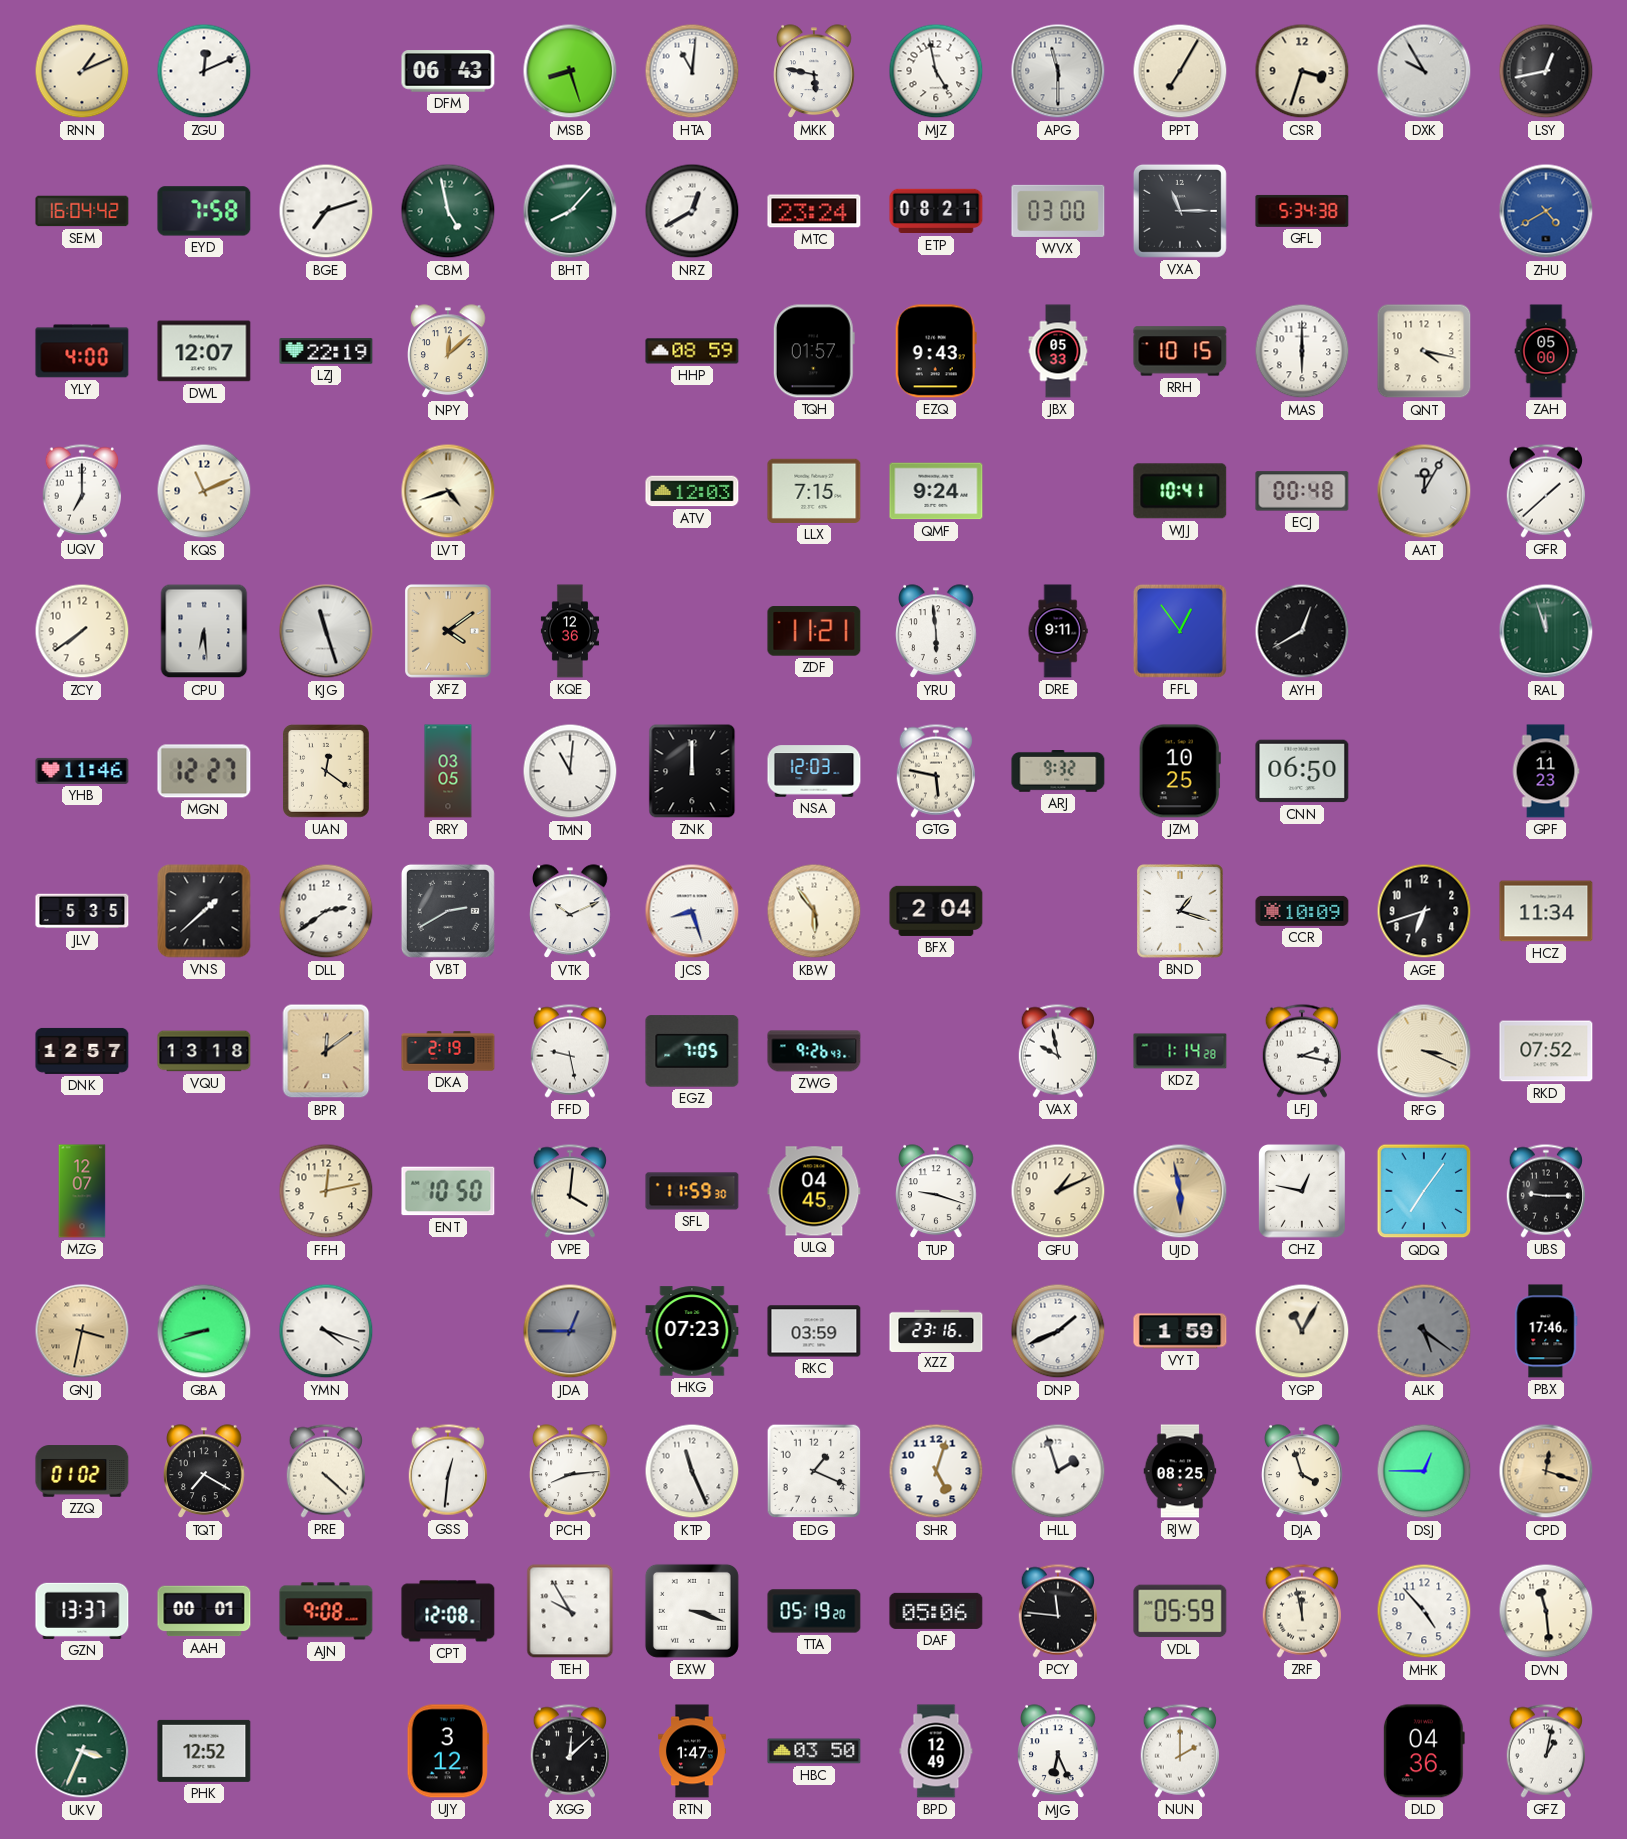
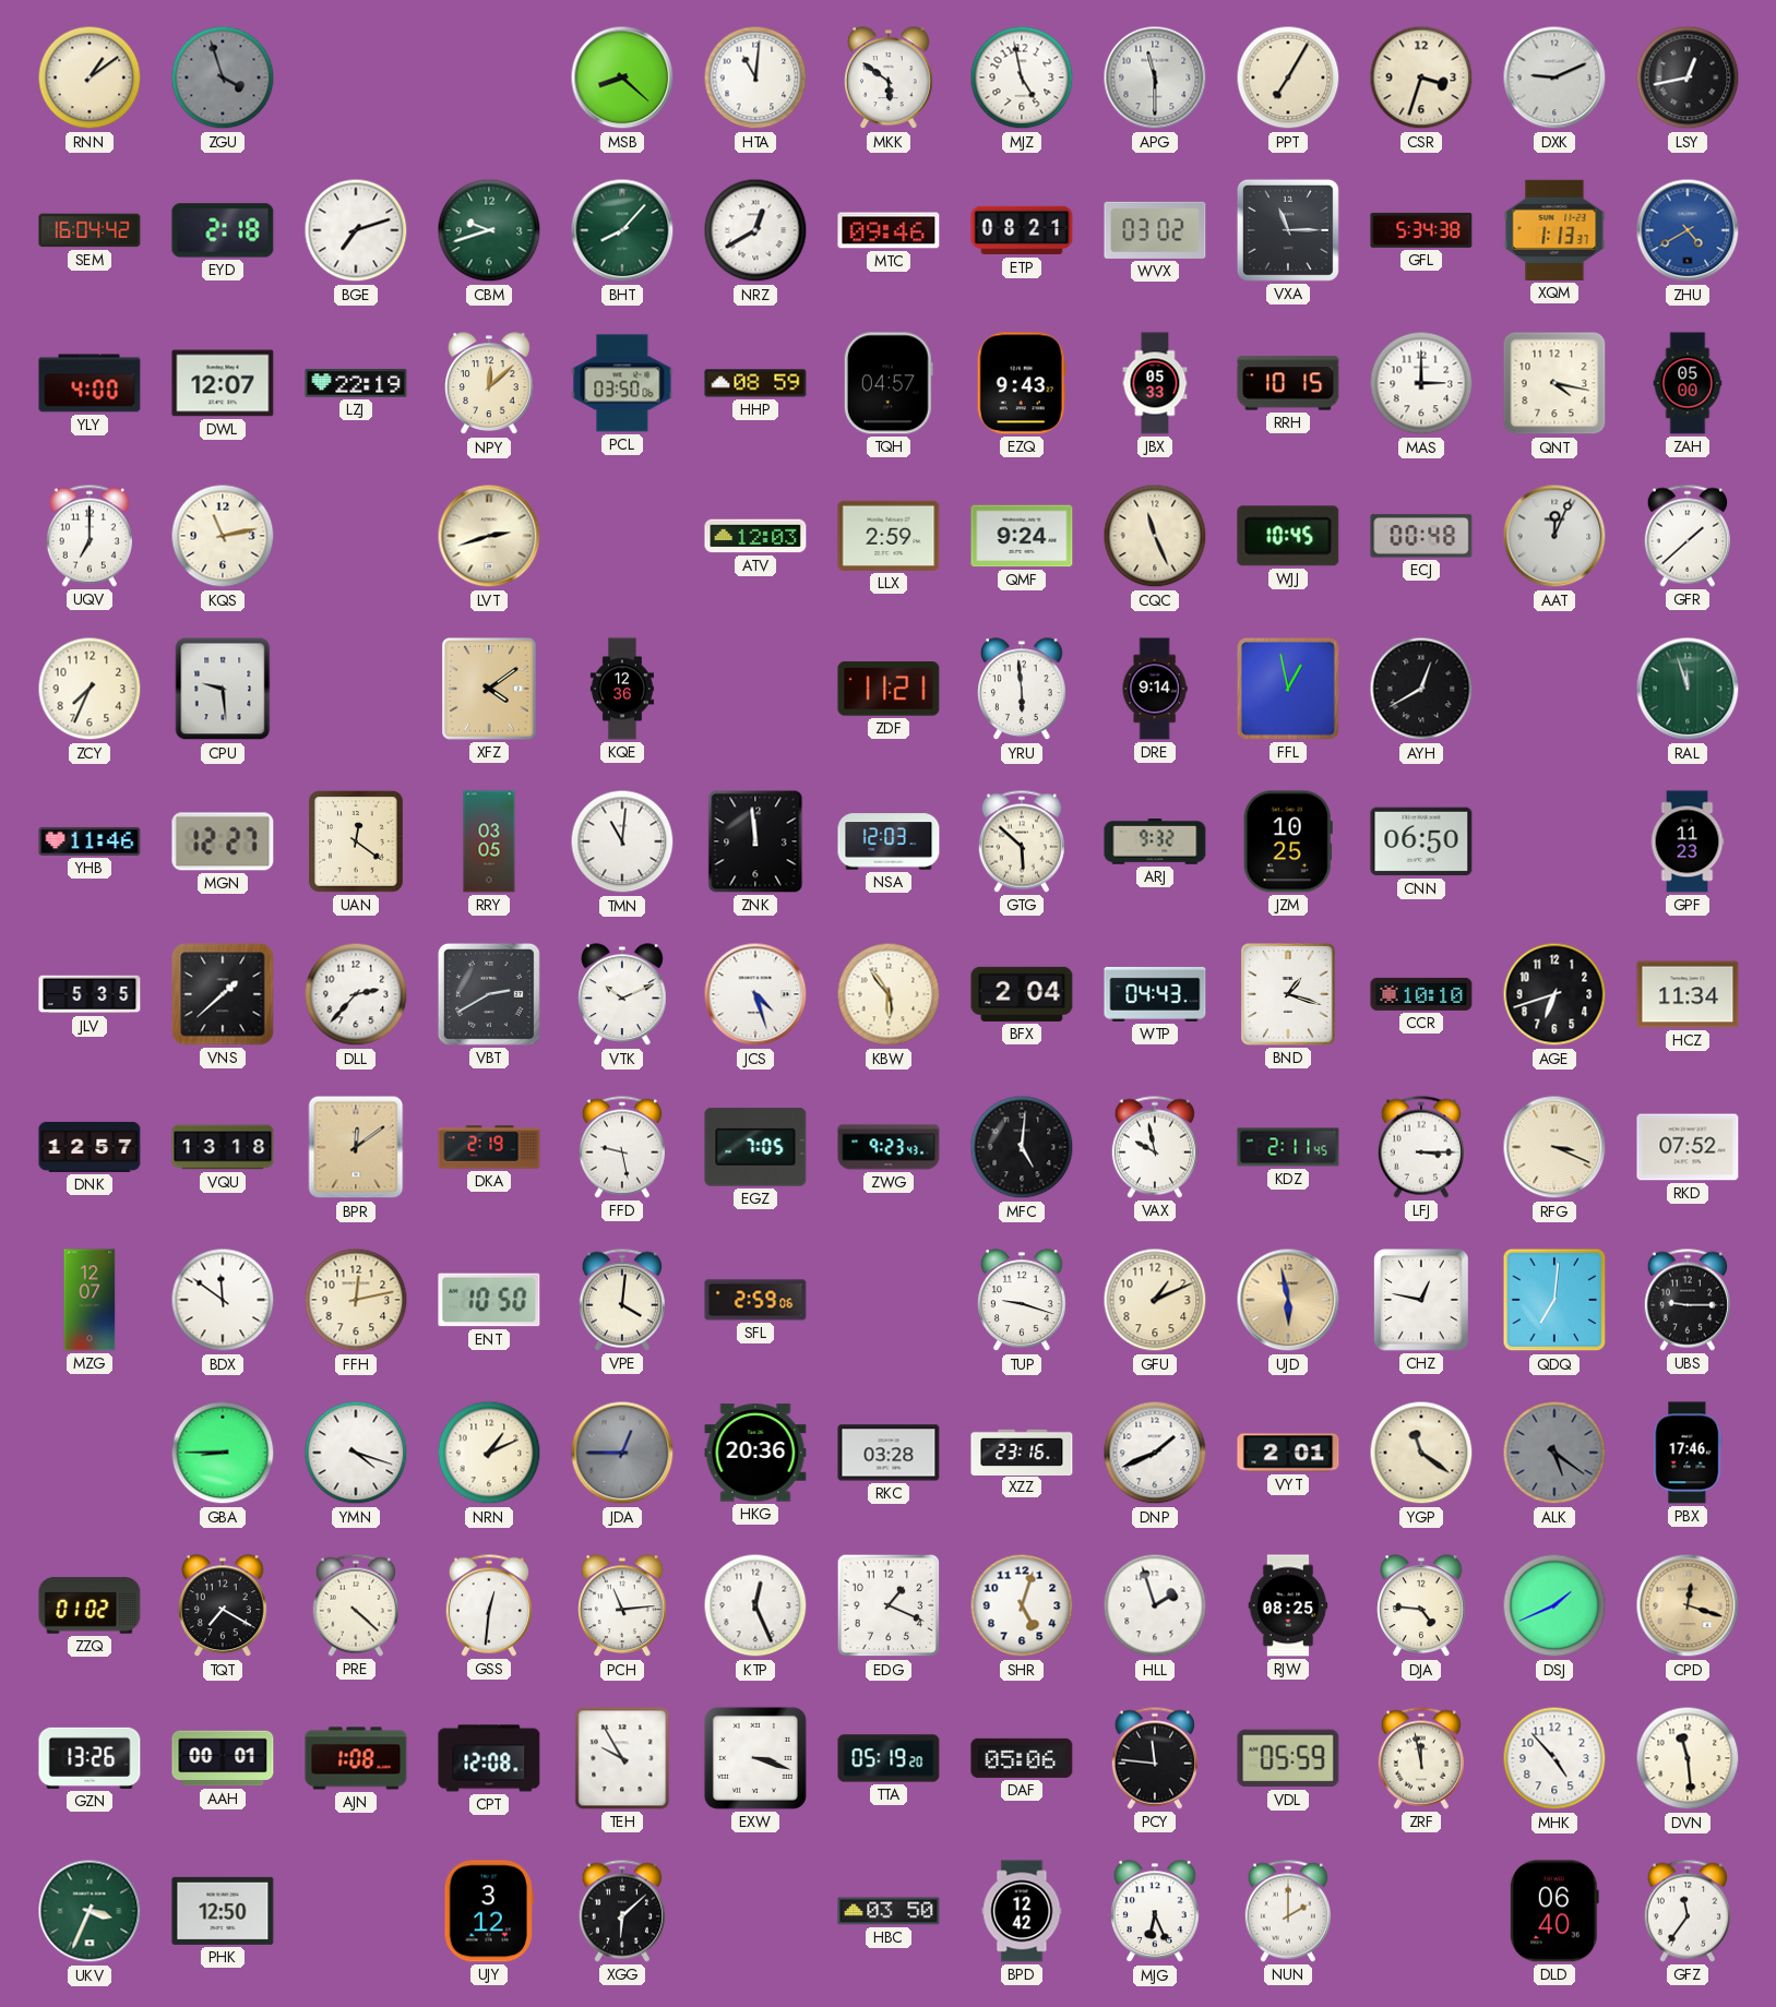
RNN: 1:11 -> 1:09 (90, 77)
ZGU: 12:11 -> 3:57 (223, 77)
ZGU dial: white -> grey (223, 77)
DFM: 06:43 -> none (448, 71)
MSB: 8:27 -> 8:22 (622, 77)
MKK: 5:47 -> 5:51 (890, 79)
DXK: 9:55 -> 9:11 (1554, 77)
EYD: 7:58 -> 2:18 (223, 230)
CBM: 4:58 -> 9:42 (489, 230)
MTC: 23:24 -> 09:46 (889, 230)
WVX: 03:00 -> 03:02 (1155, 230)
XQM: none -> 1:13 (1554, 230)
PCL: none -> 03:50 (622, 383)
TQH: 01:57 -> 04:57 (889, 383)
MAS: 6:00 -> 3:00 (1421, 383)
KQS: 11:11 -> 11:13 (223, 536)
LVT: 4:42 -> 2:42 (489, 536)
LLX: 7:15 -> 2:59 (889, 536)
CQC: none -> 11:26 (1155, 536)
WJJ: 10:41 -> 10:45 (1288, 536)
AAT: 12:05 -> 12:04 (1554, 536)
ZCY: 7:39 -> 7:34 (90, 689)
CPU: 6:29 -> 9:29 (223, 689)
KJG: 11:27 -> none (326, 631)
DRE: 9:11 -> 9:14 (1155, 689)
FFL: 12:54 -> 12:58 (1288, 689)
ZNK: 12:00 -> 11:59 (755, 841)
GTG: 5:47 -> 5:52 (1022, 841)
DLL: 2:39 -> 2:37 (356, 994)
JCS: 8:27 -> 4:27 (755, 994)
WTP: none -> 04:43 (1155, 994)
CCR: 10:09 -> 10:10 (1421, 994)
ZWG: 9:26 -> 9:23 (889, 1147)
MFC: none -> 5:01 (1022, 1147)
KDZ: 1:14 -> 2:11 (1288, 1147)
LFJ: 2:17 -> 3:15 (1421, 1147)
BDX: none -> 11:51 (223, 1300)
SFL: 11:59 -> 2:59 (755, 1300)
ULQ: 04:45 -> none (814, 1191)
QDQ: 7:06 -> 7:01 (1554, 1300)
GNJ: 3:32 -> none (82, 1331)
GBA: 8:42 -> 8:45 (223, 1453)
NRN: none -> 1:11 (489, 1453)
HKG: 07:23 -> 20:36 (755, 1453)
RKC: 03:59 -> 03:28 (889, 1453)
VYT: 1:59 -> 2:01 (1288, 1453)
YGP: 11:05 -> 11:21 (1421, 1453)
PCH: 8:14 -> 11:14 (623, 1606)
KTP: 11:26 -> 12:26 (755, 1605)
DJA: 3:57 -> 4:46 (1422, 1606)
DSJ: 12:45 -> 1:41 (1554, 1605)
GZN: 13:37 -> 13:26 (90, 1758)
AJN: 9:08 -> 1:08 (356, 1758)
PHK: 12:52 -> 12:50 (223, 1911)
XGG: 12:08 -> 6:08 (622, 1911)
RTN: 1:47 -> none (693, 1751)
BPD: 12:49 -> 12:42 (1022, 1911)
DLD: 04:36 -> 06:40 (1554, 1911)
GFZ: 1:02 -> 11:36 (1688, 1911)
